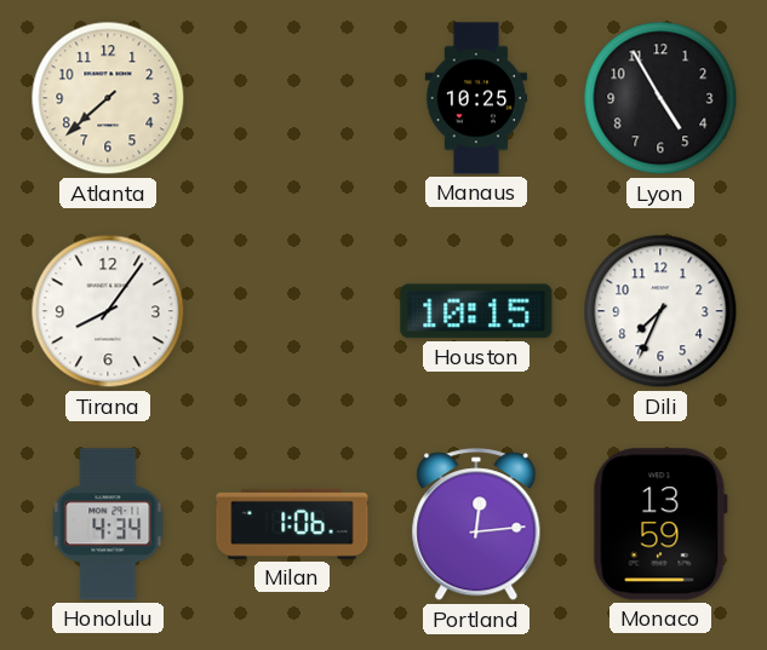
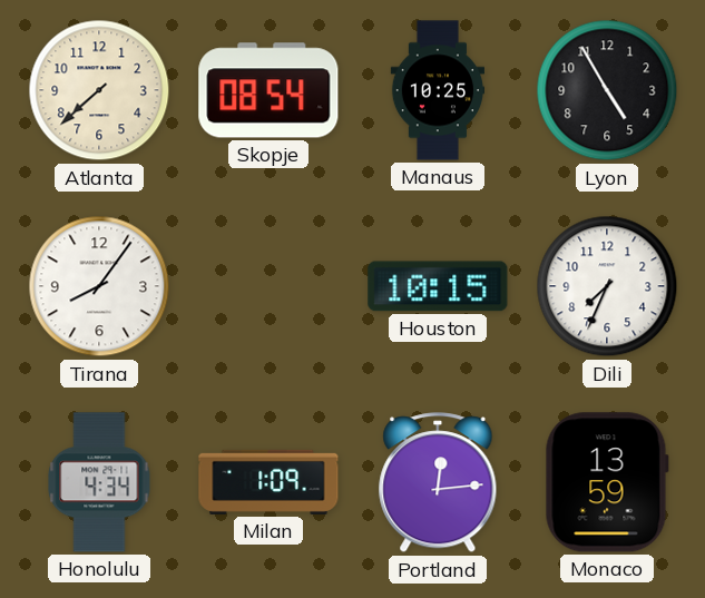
Skopje: none -> 08:54 (268, 90)
Milan: 1:06 -> 1:09 (268, 482)
